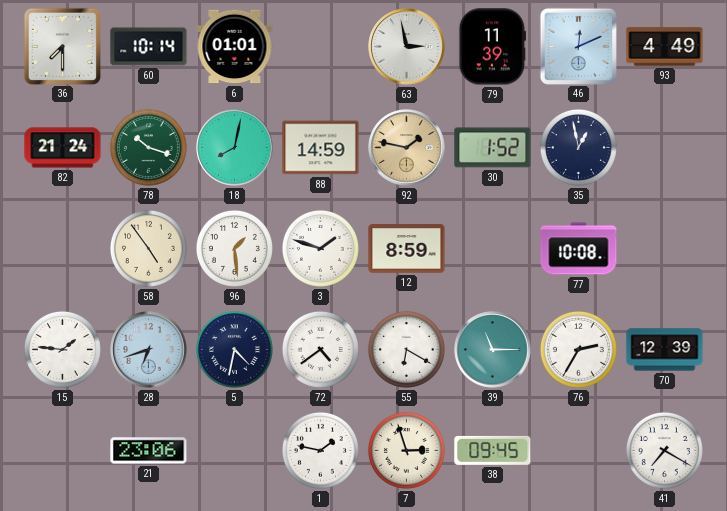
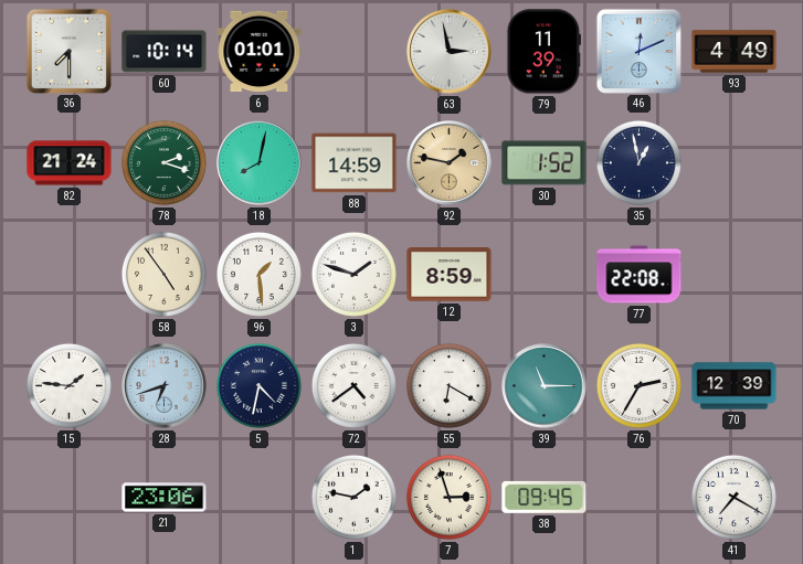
78: 10:18 -> 2:18 (163, 162)
77: 10:08 -> 22:08 (640, 275)
